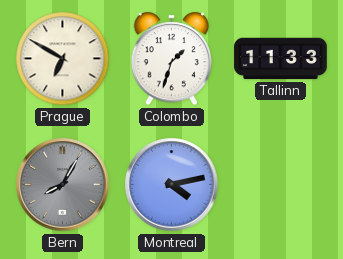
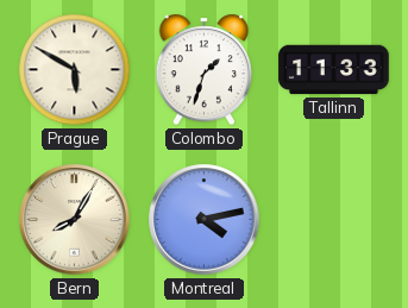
Prague: 6:50 -> 5:50 (75, 70)
Bern dial: grey -> cream (75, 220)
